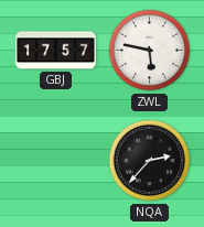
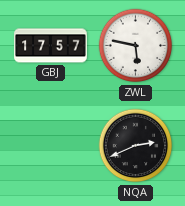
NQA: 2:37 -> 2:41 (136, 146)
